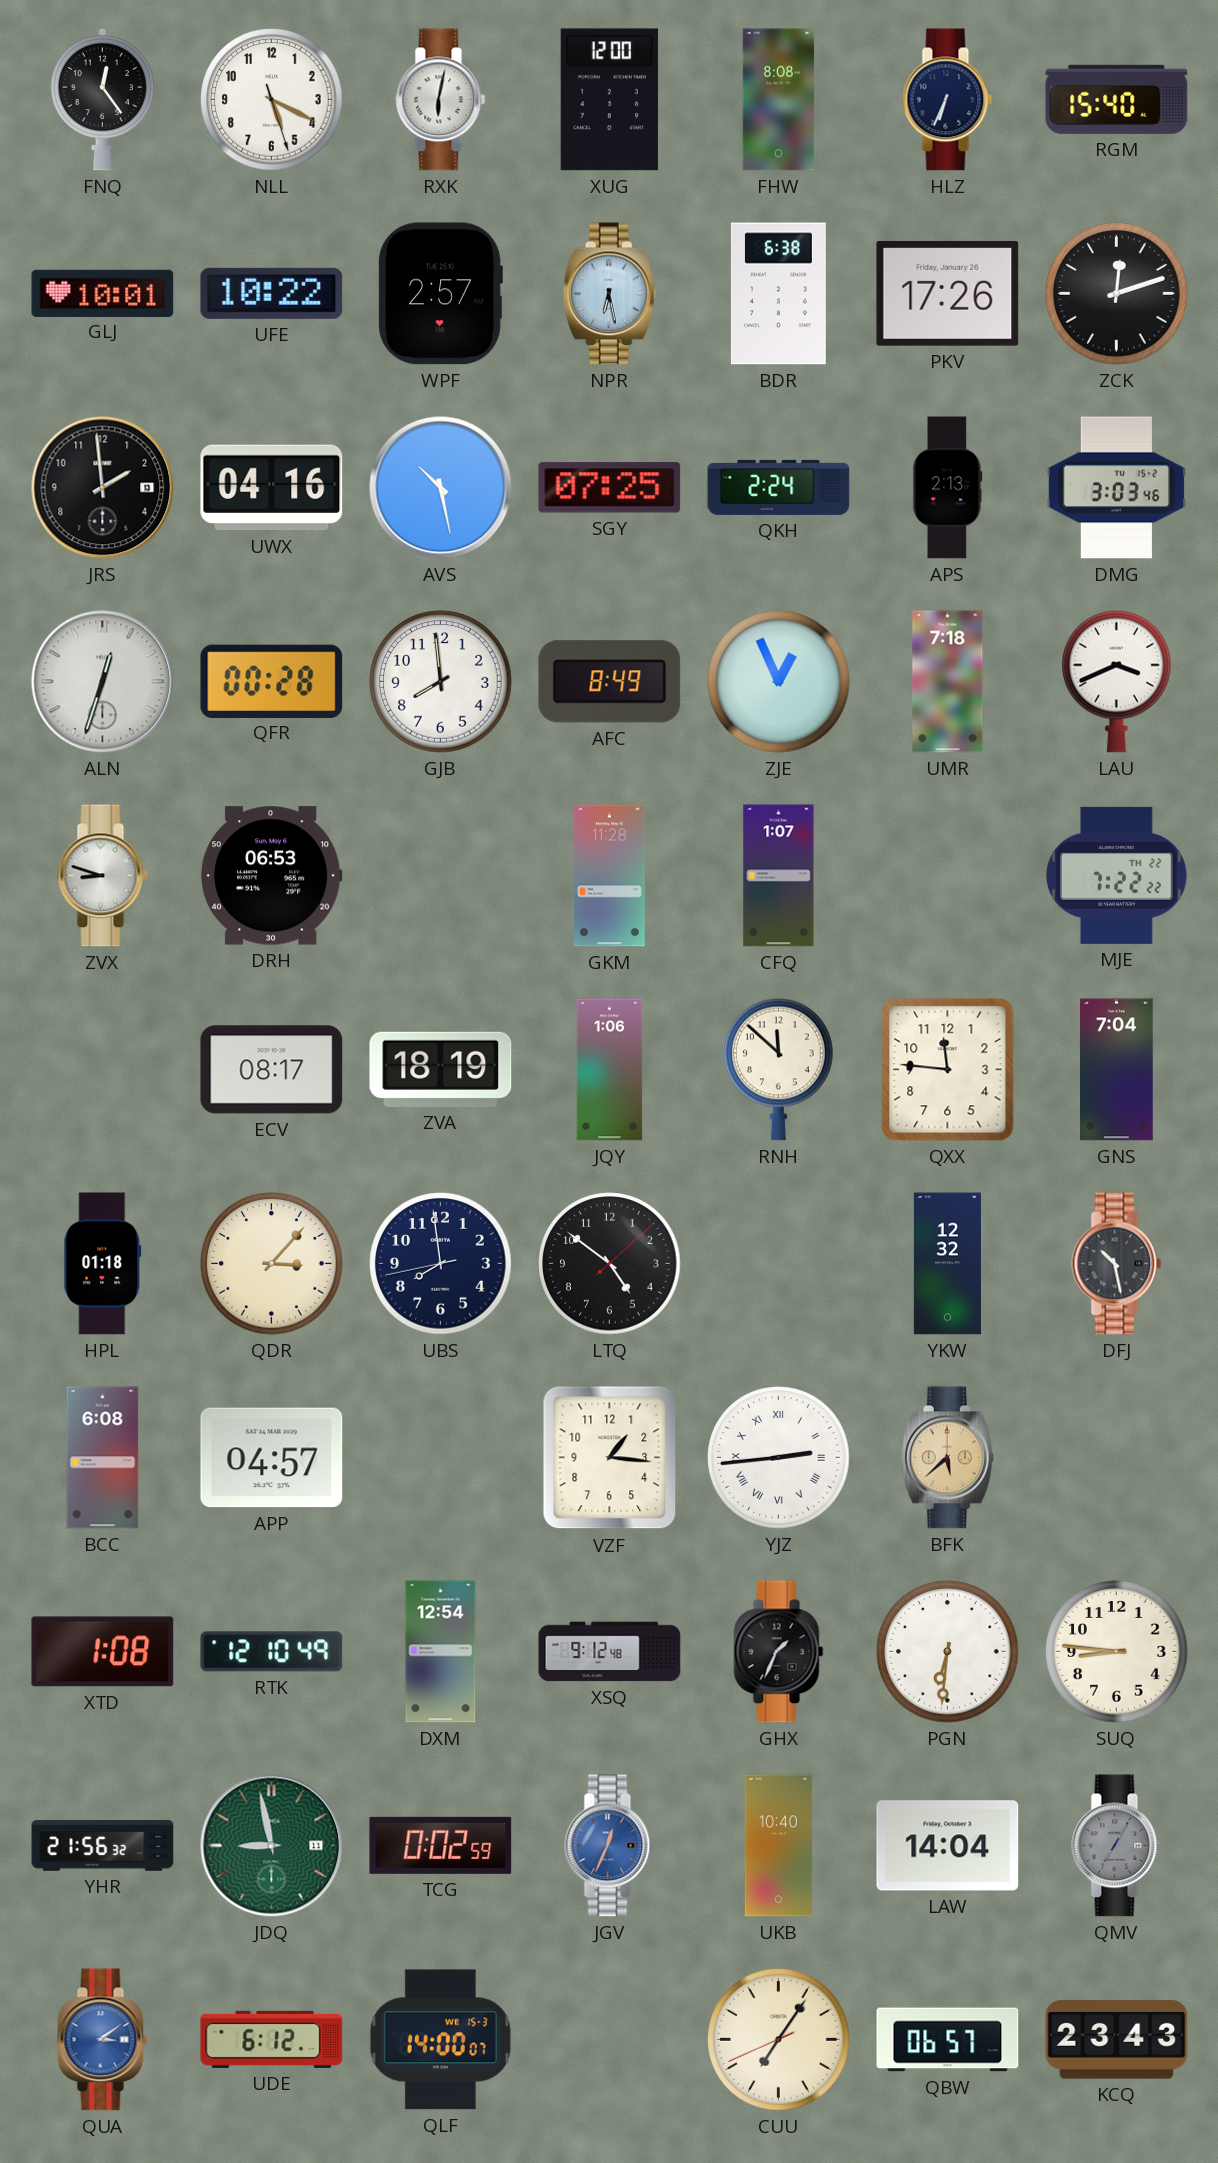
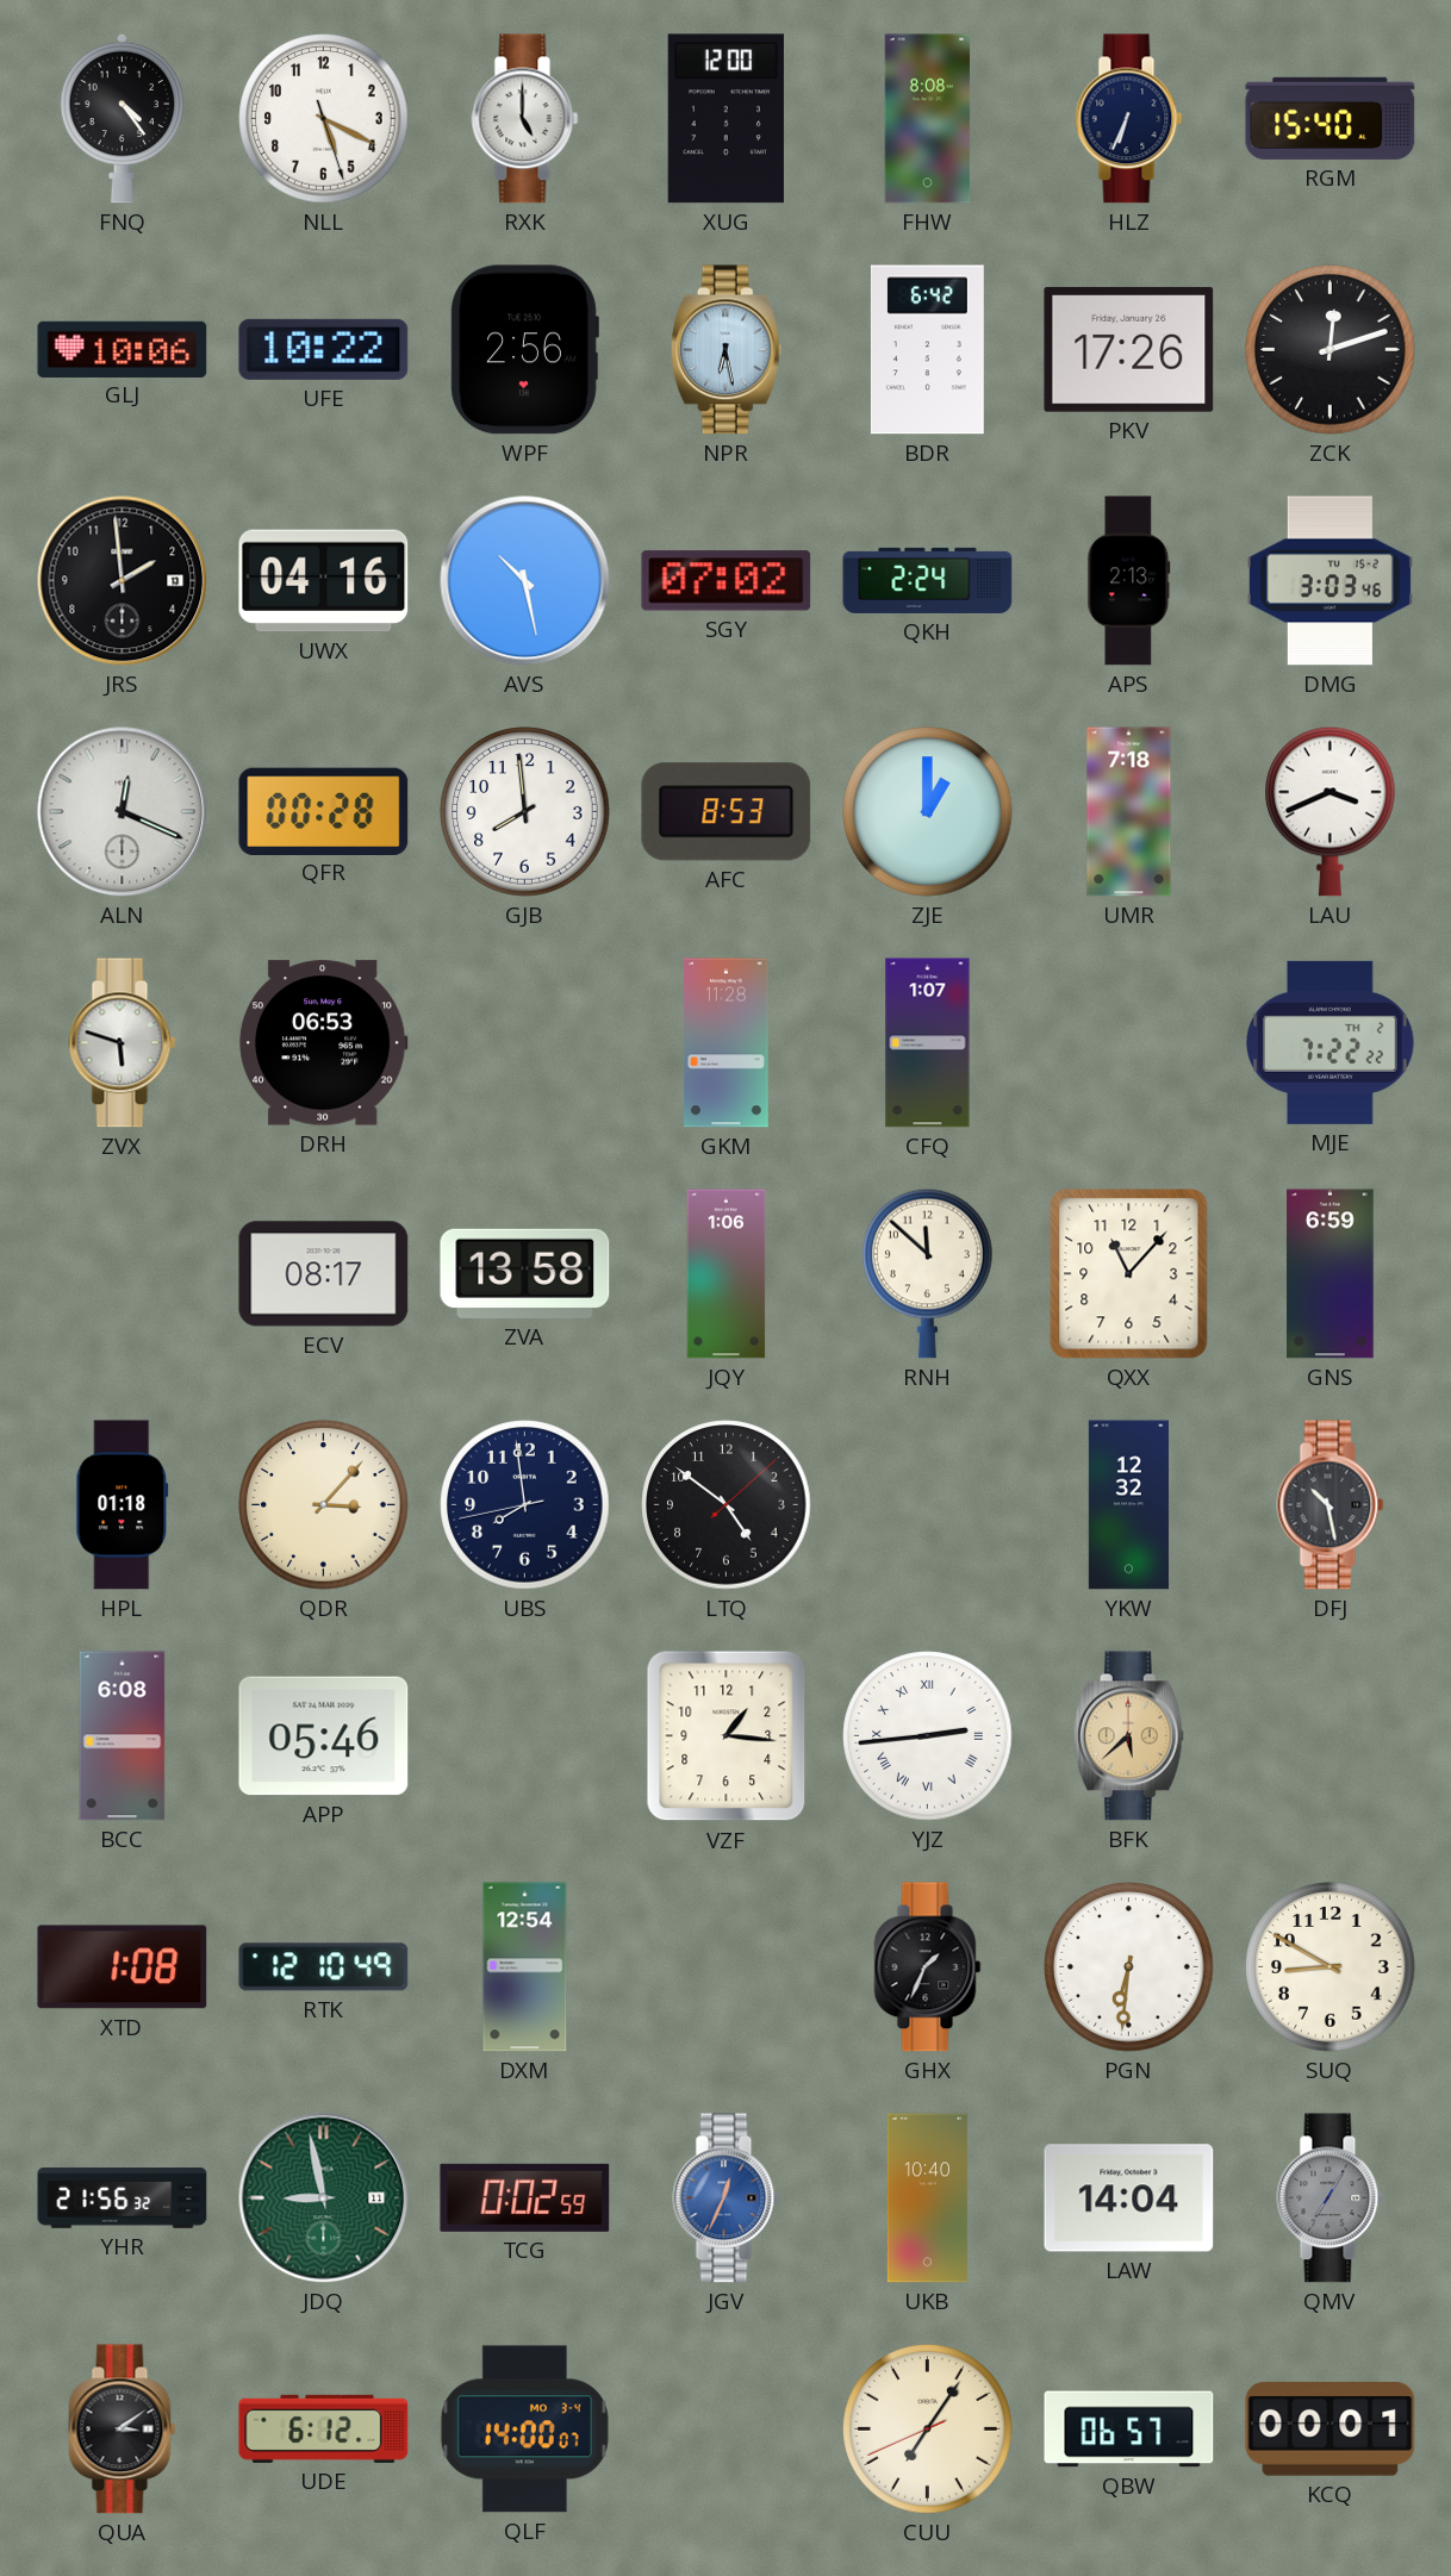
FNQ: 12:24 -> 4:24 (123, 118)
RXK: 6:02 -> 5:00 (525, 119)
GLJ: 10:01 -> 10:06 (123, 349)
WPF: 2:57 -> 2:56 (524, 350)
BDR: 6:38 -> 6:42 (927, 350)
SGY: 07:25 -> 07:02 (727, 581)
ALN: 12:33 -> 12:19 (123, 812)
AFC: 8:49 -> 8:53 (727, 812)
ZJE: 12:56 -> 1:00 (928, 812)
ZVX: 8:48 -> 5:48 (123, 1043)
MJE date: TH 22 -> TH 2 (1331, 1042)
ZVA: 18:19 -> 13:58 (525, 1273)
QXX: 11:46 -> 11:07 (1129, 1274)
GNS: 7:04 -> 6:59 (1331, 1274)
APP: 04:57 -> 05:46 (324, 1736)
XSQ: 9:12 -> none (610, 1652)
SUQ: 8:46 -> 8:50 (1331, 1967)
QUA dial: blue -> black (123, 2430)
QLF date: WE 15-3 -> MO 3-4 (524, 2430)
KCQ: 23:43 -> 00:01 (1331, 2430)
